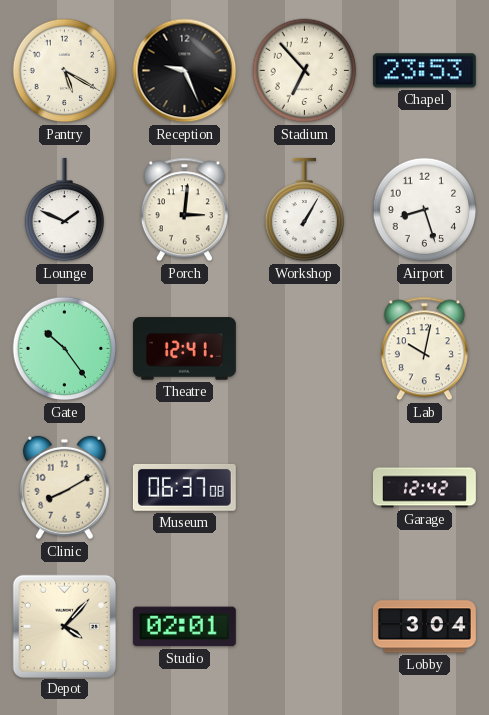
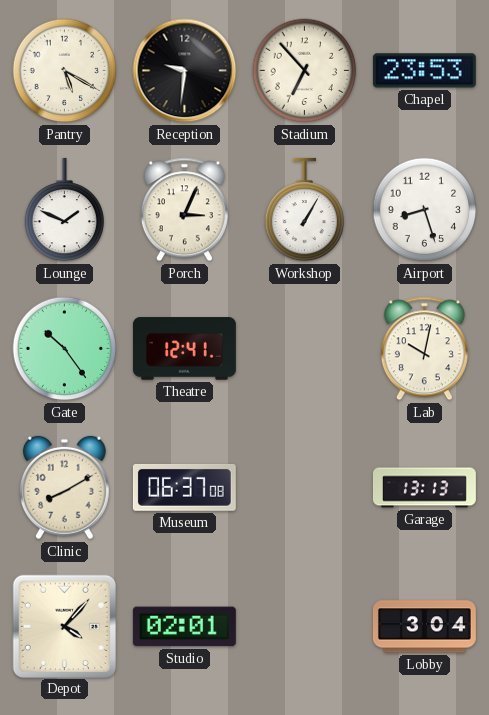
Reception: 9:26 -> 9:31 (185, 71)
Porch: 3:01 -> 3:04 (184, 210)
Garage: 12:42 -> 13:13 (424, 488)
